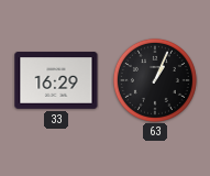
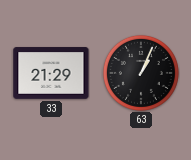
33: 16:29 -> 21:29 (51, 73)
